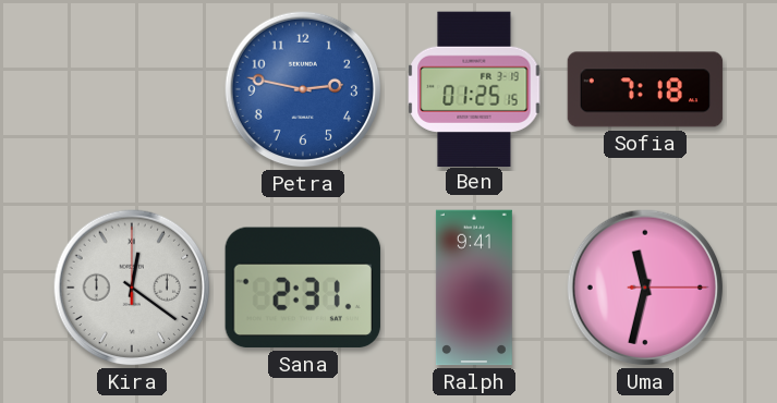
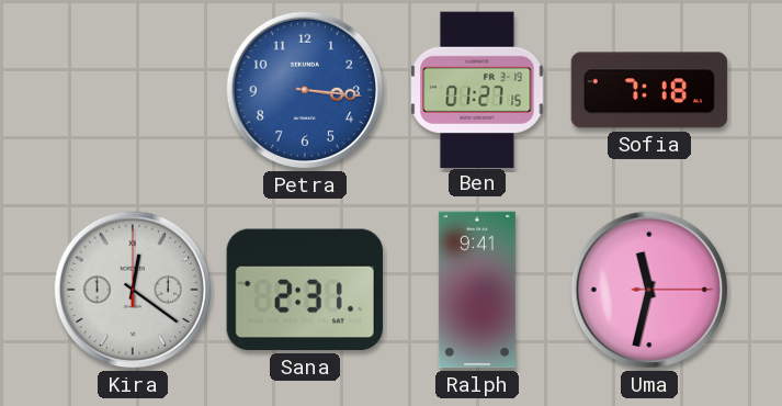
Petra: 2:47 -> 3:16 (305, 90)
Ben: 01:25 -> 01:27 (477, 89)
